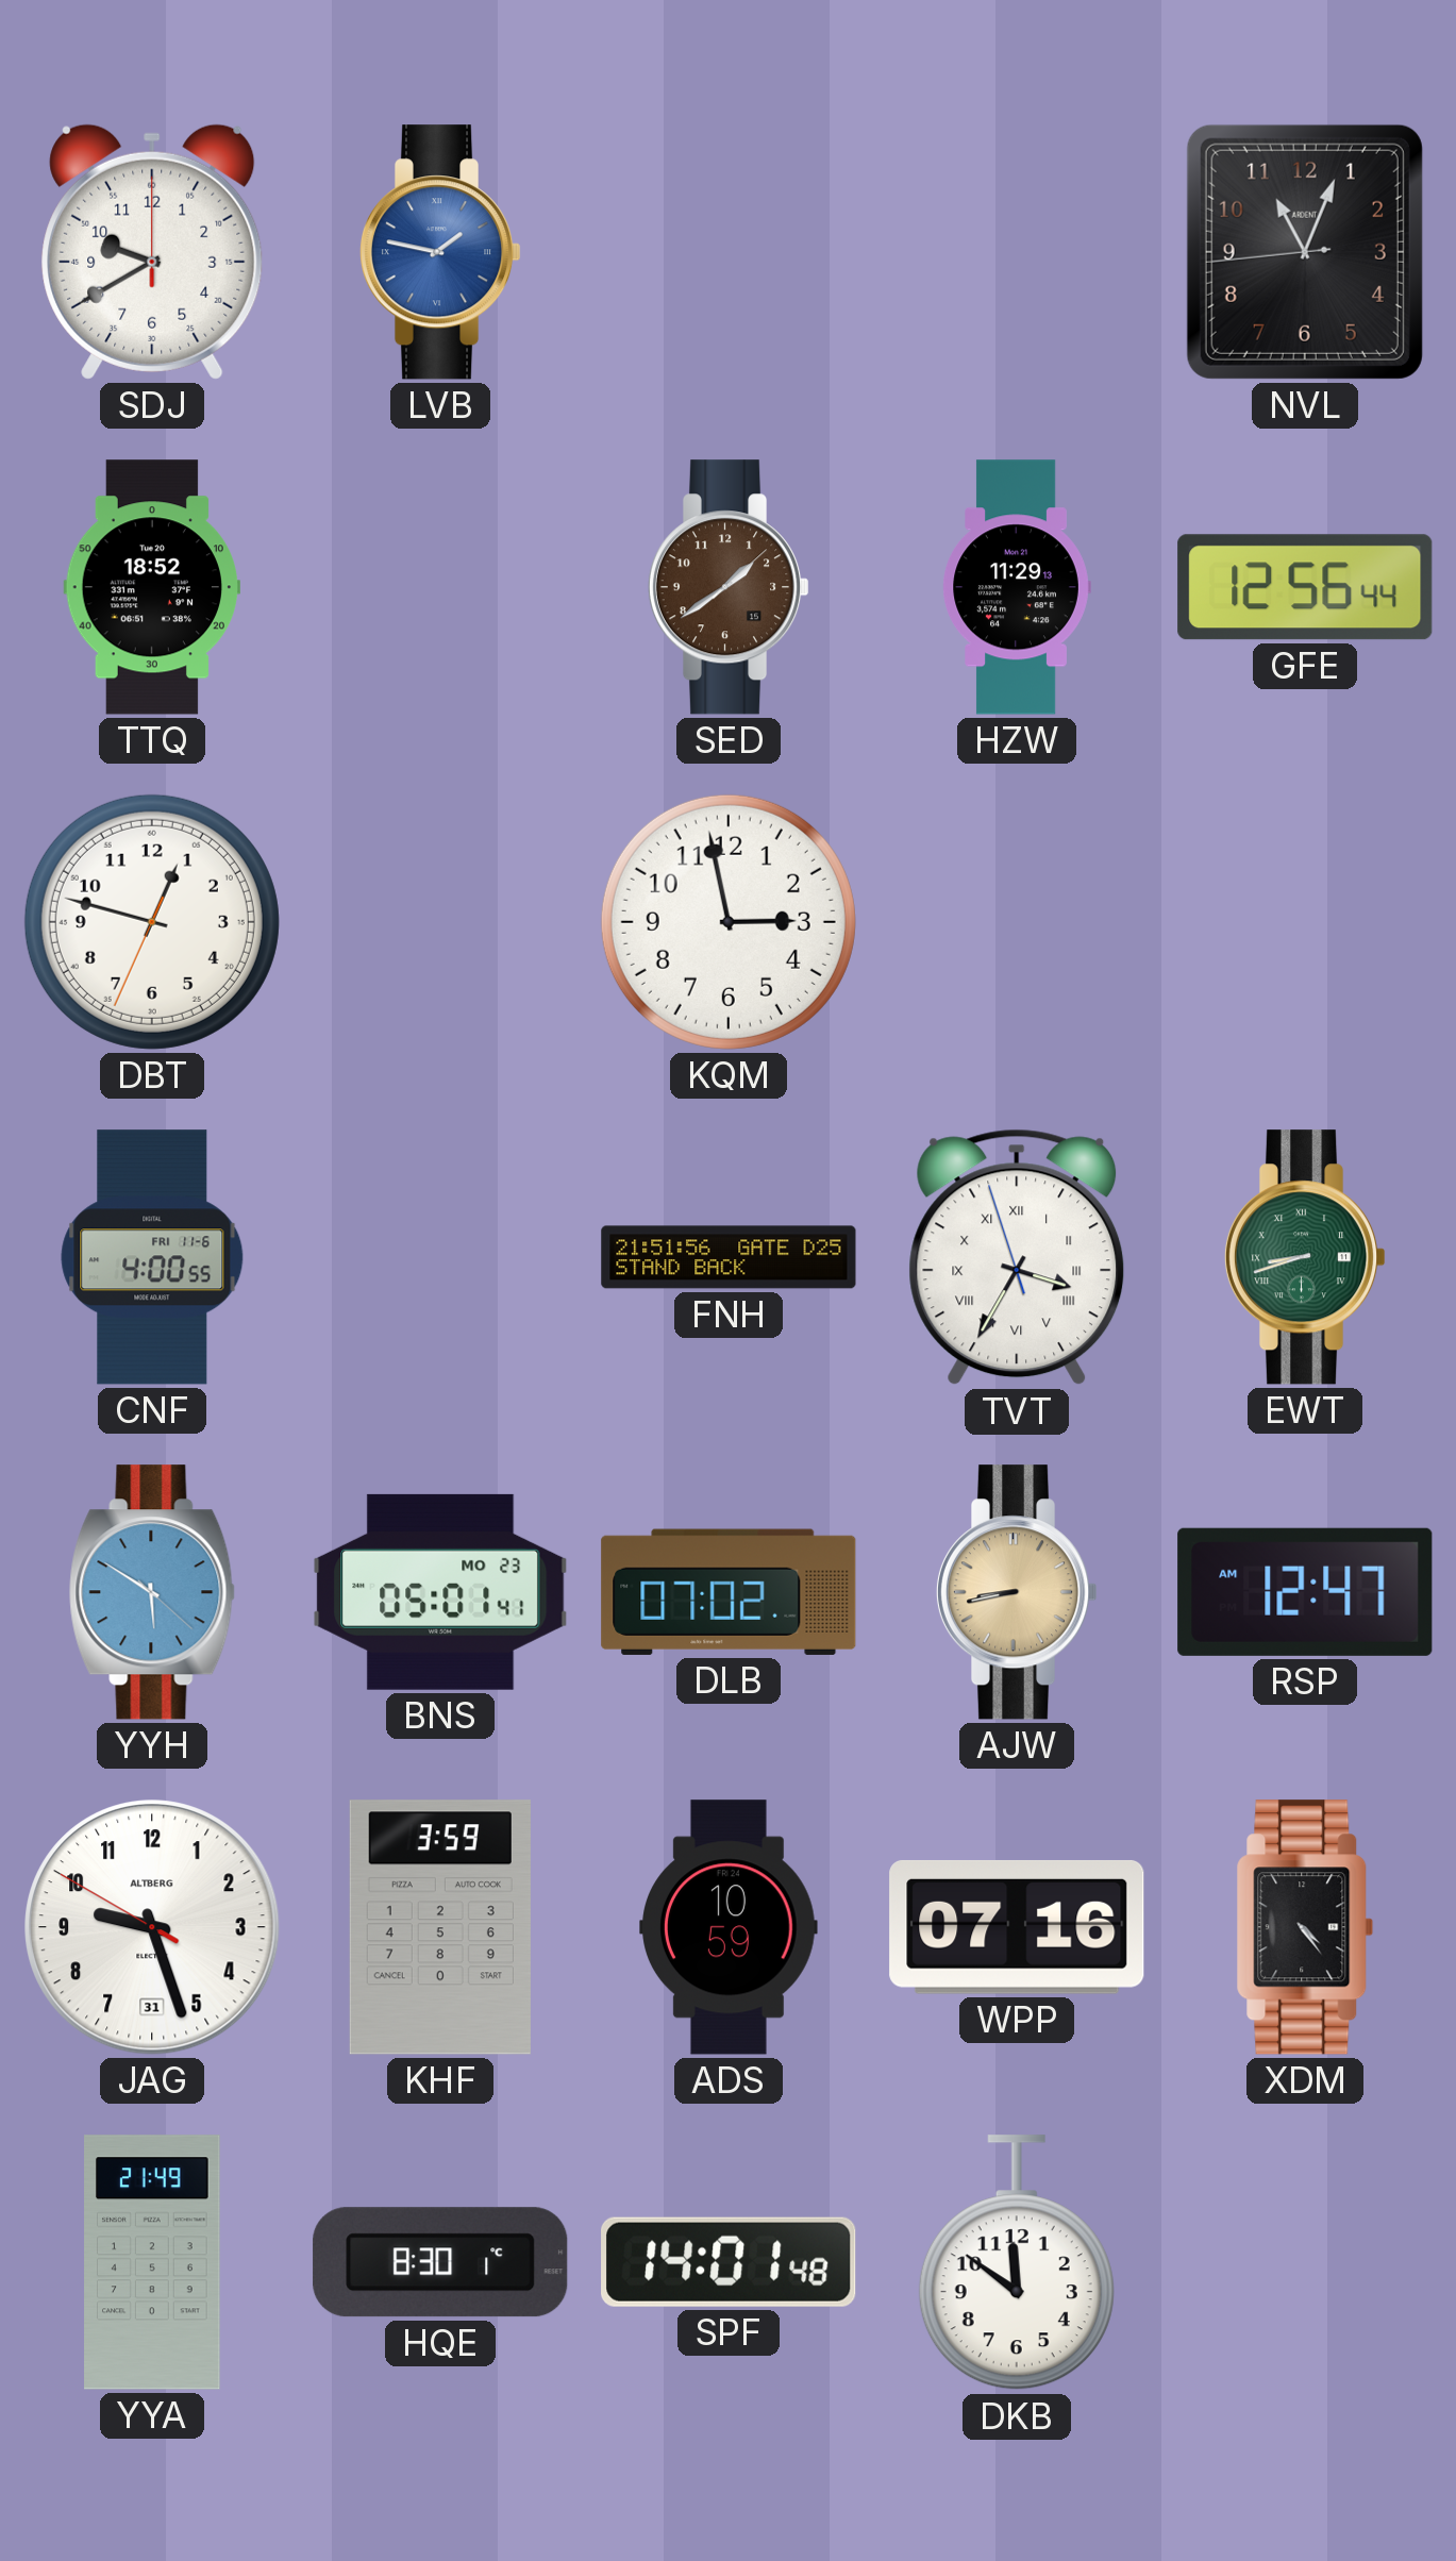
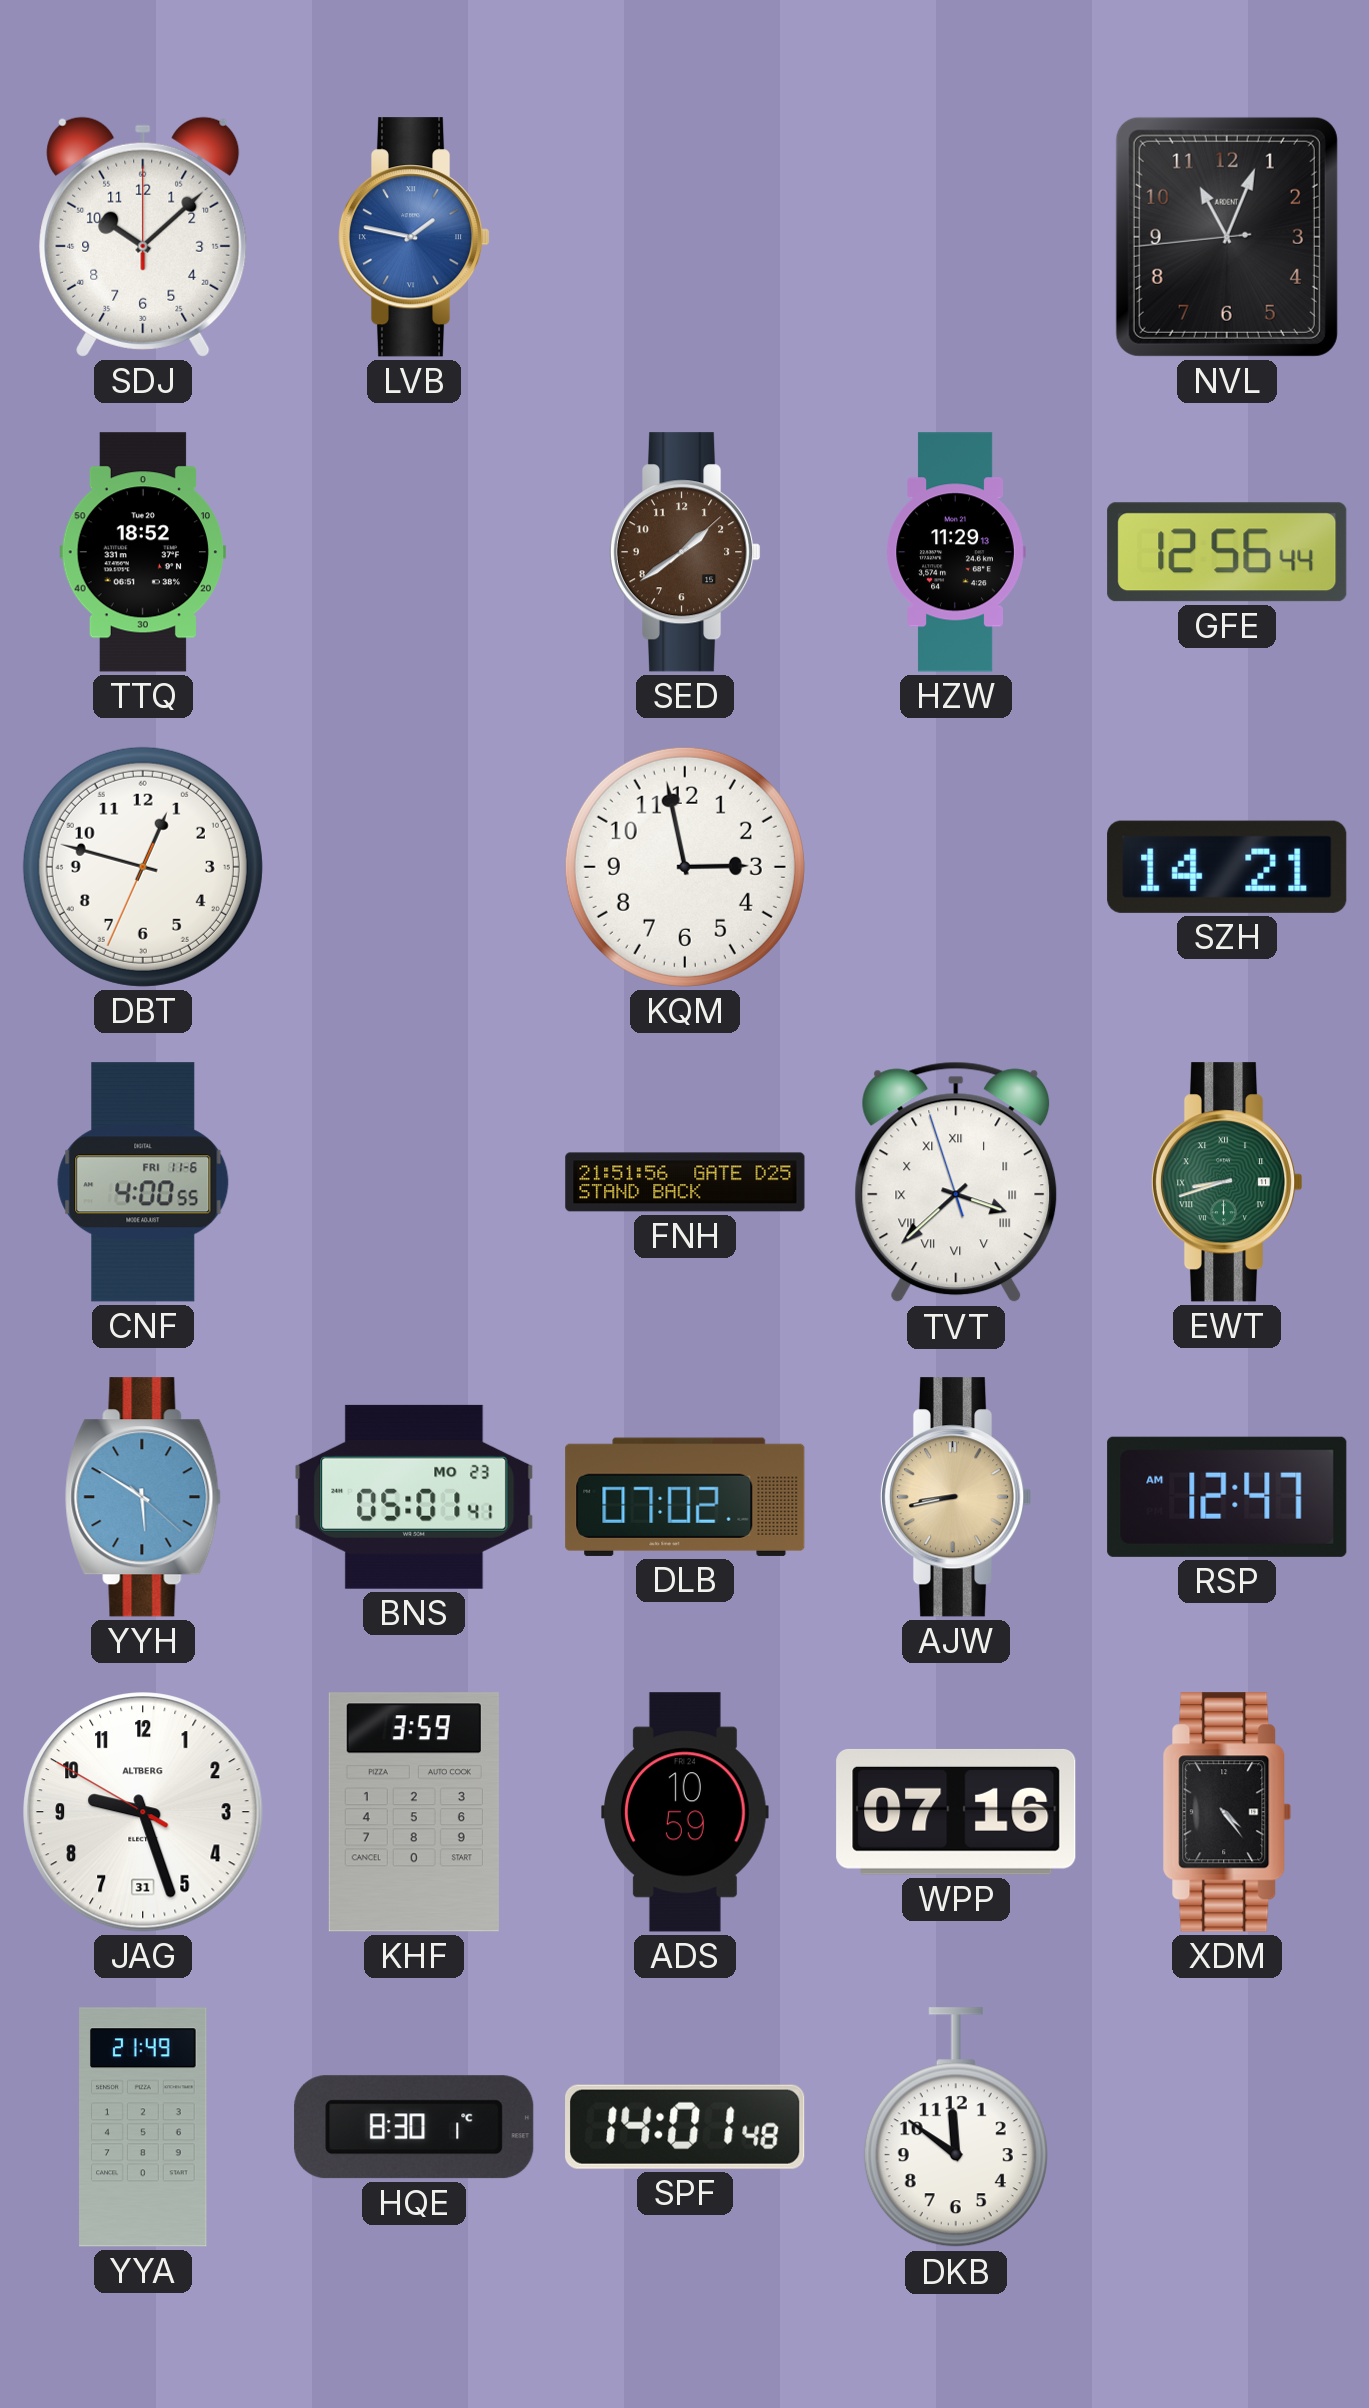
SDJ: 9:40 -> 10:08 (143, 237)
SZH: none -> 14:21 (1227, 867)
TVT: 3:34 -> 3:37 (956, 1182)
